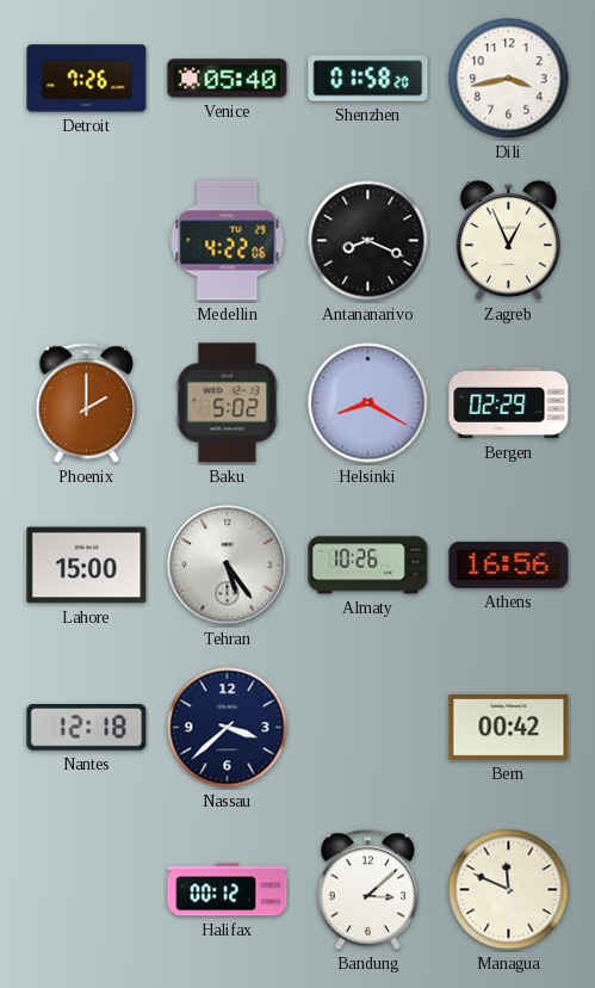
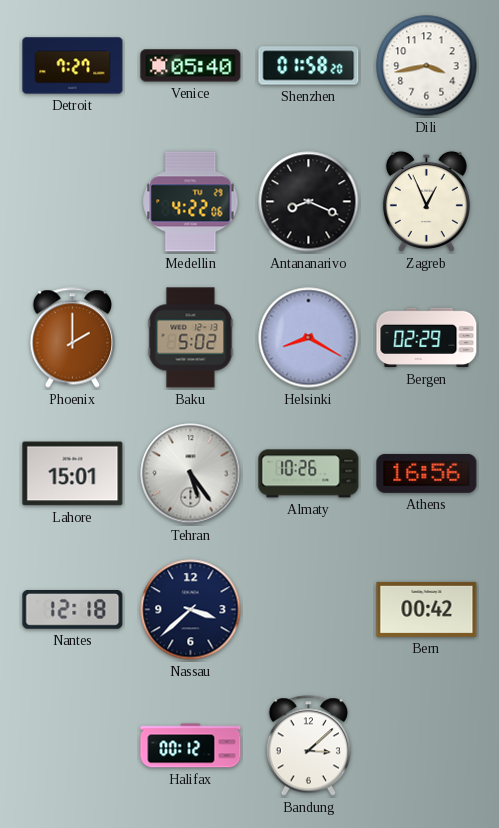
Detroit: 7:26 -> 7:27 (73, 66)
Lahore: 15:00 -> 15:01 (73, 474)
Managua: 11:49 -> none (509, 890)
